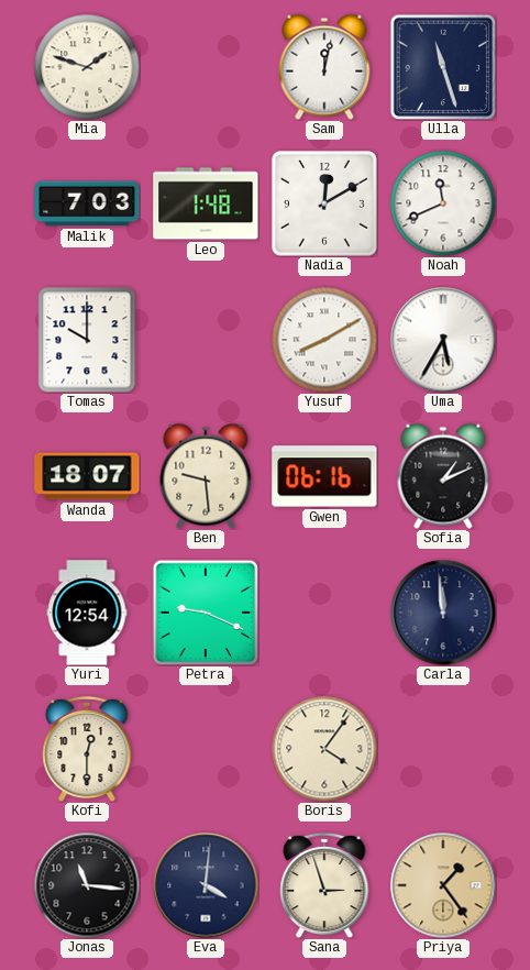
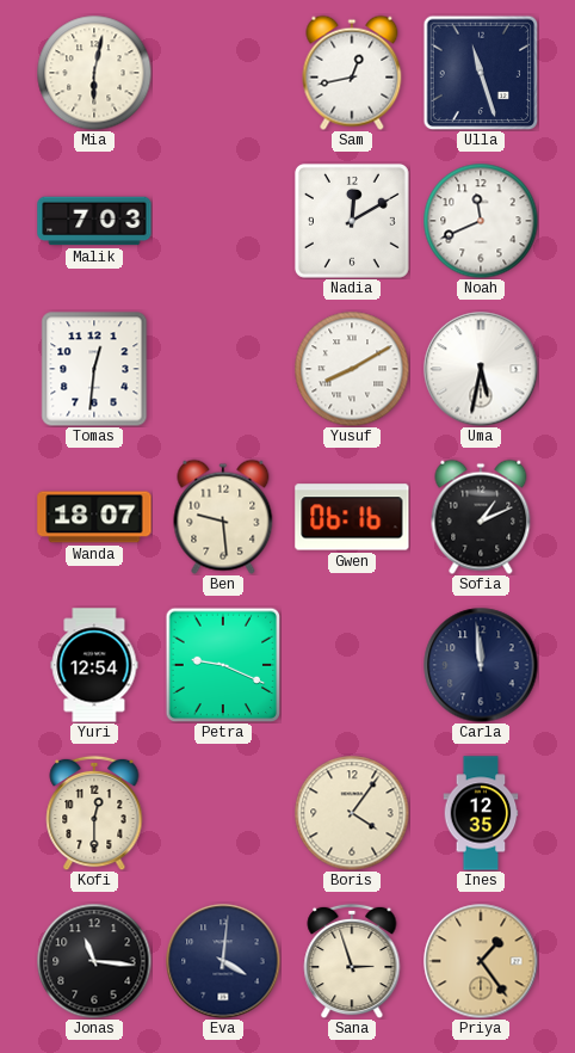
Mia: 1:48 -> 6:02 (94, 73)
Sam: 12:02 -> 12:43 (352, 73)
Leo: 1:48 -> none (206, 203)
Tomas: 10:00 -> 12:31 (94, 369)
Uma: 5:35 -> 5:32 (481, 369)
Ines: none -> 12:35 (481, 813)
